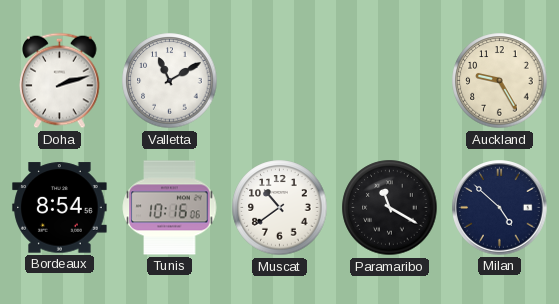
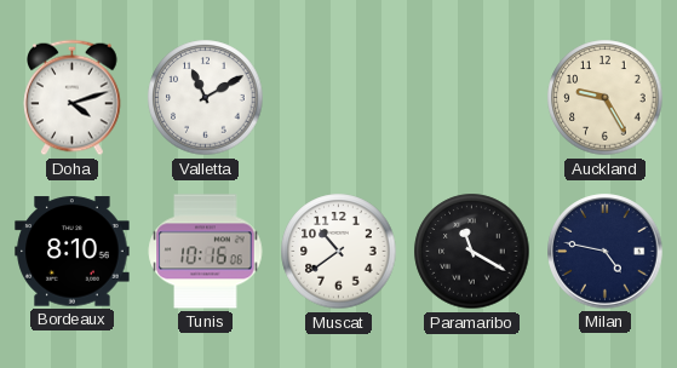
Doha: 2:12 -> 4:12 (73, 98)
Bordeaux: 8:54 -> 8:10 (73, 252)
Milan: 4:52 -> 4:47 (606, 252)
